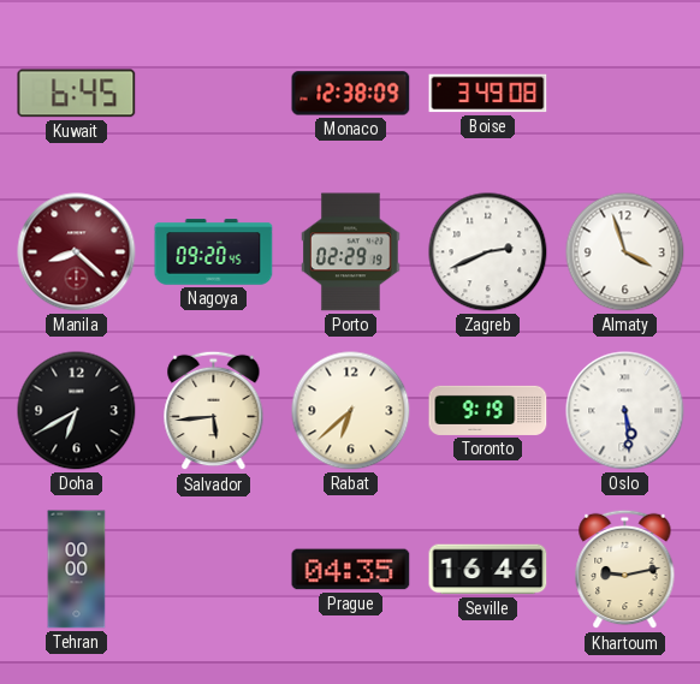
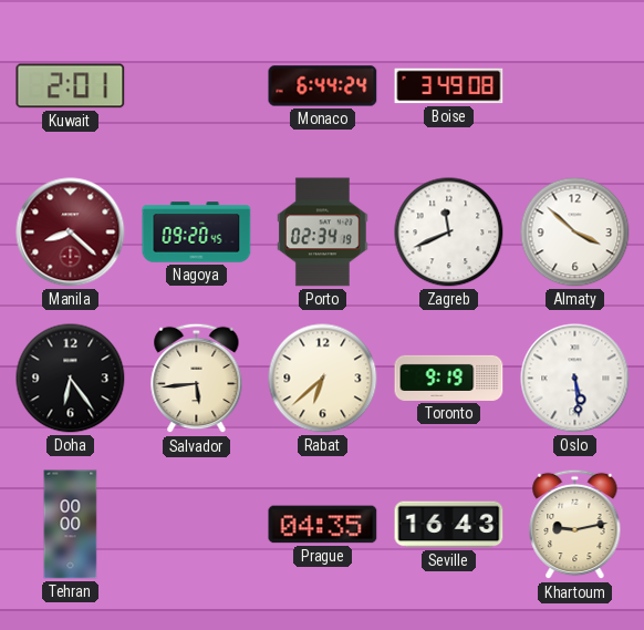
Kuwait: 6:45 -> 2:01 (71, 86)
Monaco: 12:38 -> 6:44 (323, 86)
Porto: 02:29 -> 02:34 (323, 233)
Zagreb: 2:41 -> 11:41 (449, 233)
Almaty: 3:57 -> 3:52 (575, 233)
Doha: 6:40 -> 6:24 (71, 379)
Seville: 16:46 -> 16:43 (449, 525)
